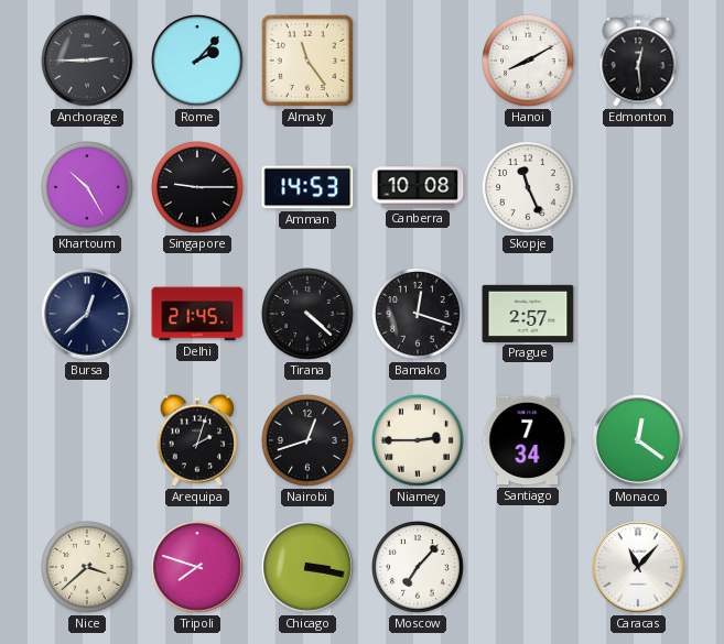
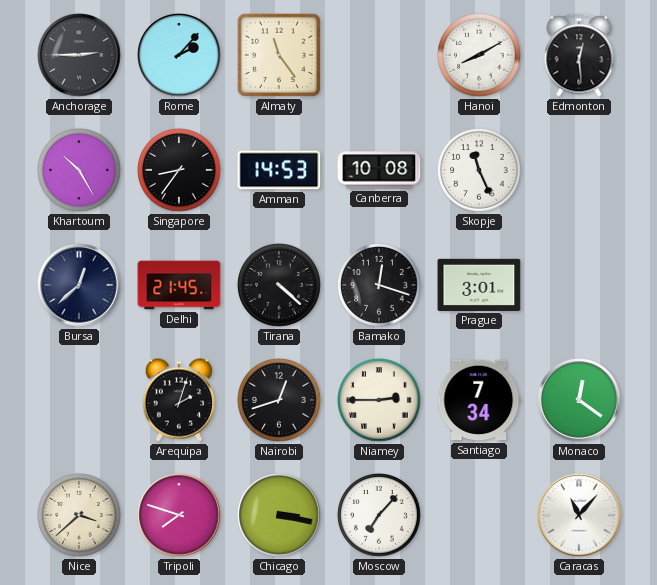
Singapore: 9:15 -> 8:36 (180, 171)
Prague: 2:57 -> 3:01 (479, 285)
